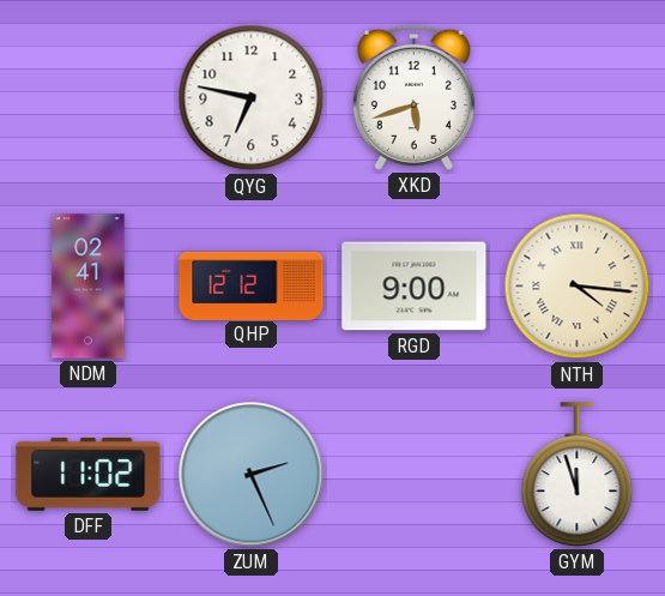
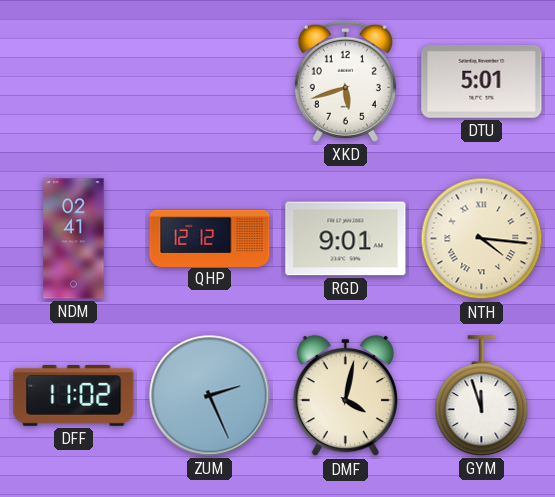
QYG: 6:47 -> none (252, 98)
DTU: none -> 5:01 (482, 81)
RGD: 9:00 -> 9:01 (346, 239)
DMF: none -> 4:02 (345, 396)
